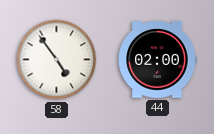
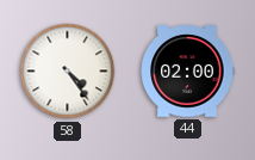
58: 4:54 -> 4:24 (68, 72)
